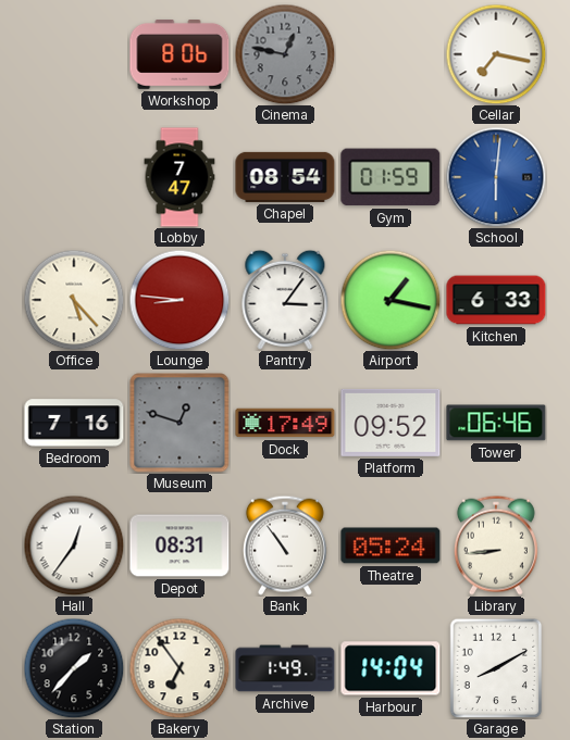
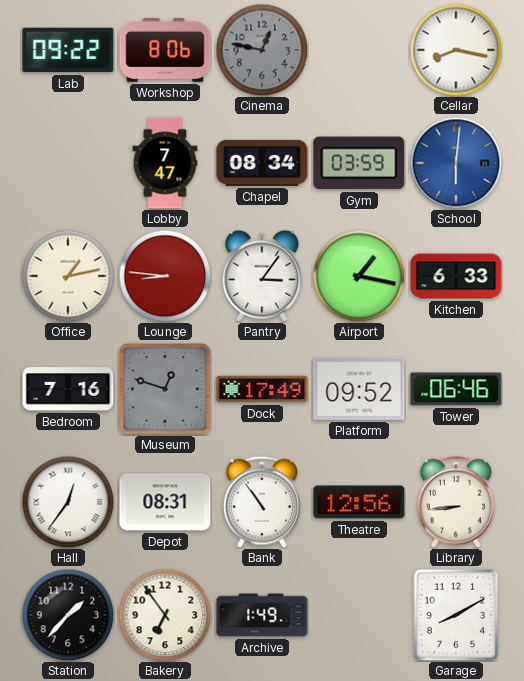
Lab: none -> 09:22 (68, 50)
Cellar: 7:17 -> 8:17 (456, 50)
Chapel: 08:54 -> 08:34 (262, 163)
Gym: 01:59 -> 03:59 (359, 163)
Office: 5:23 -> 1:13 (68, 276)
Theatre: 05:24 -> 12:56 (359, 502)
Harbour: 14:04 -> none (391, 668)
